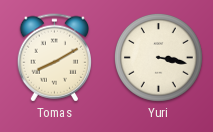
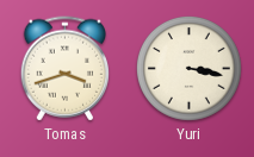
Tomas: 8:10 -> 3:42 (64, 69)
